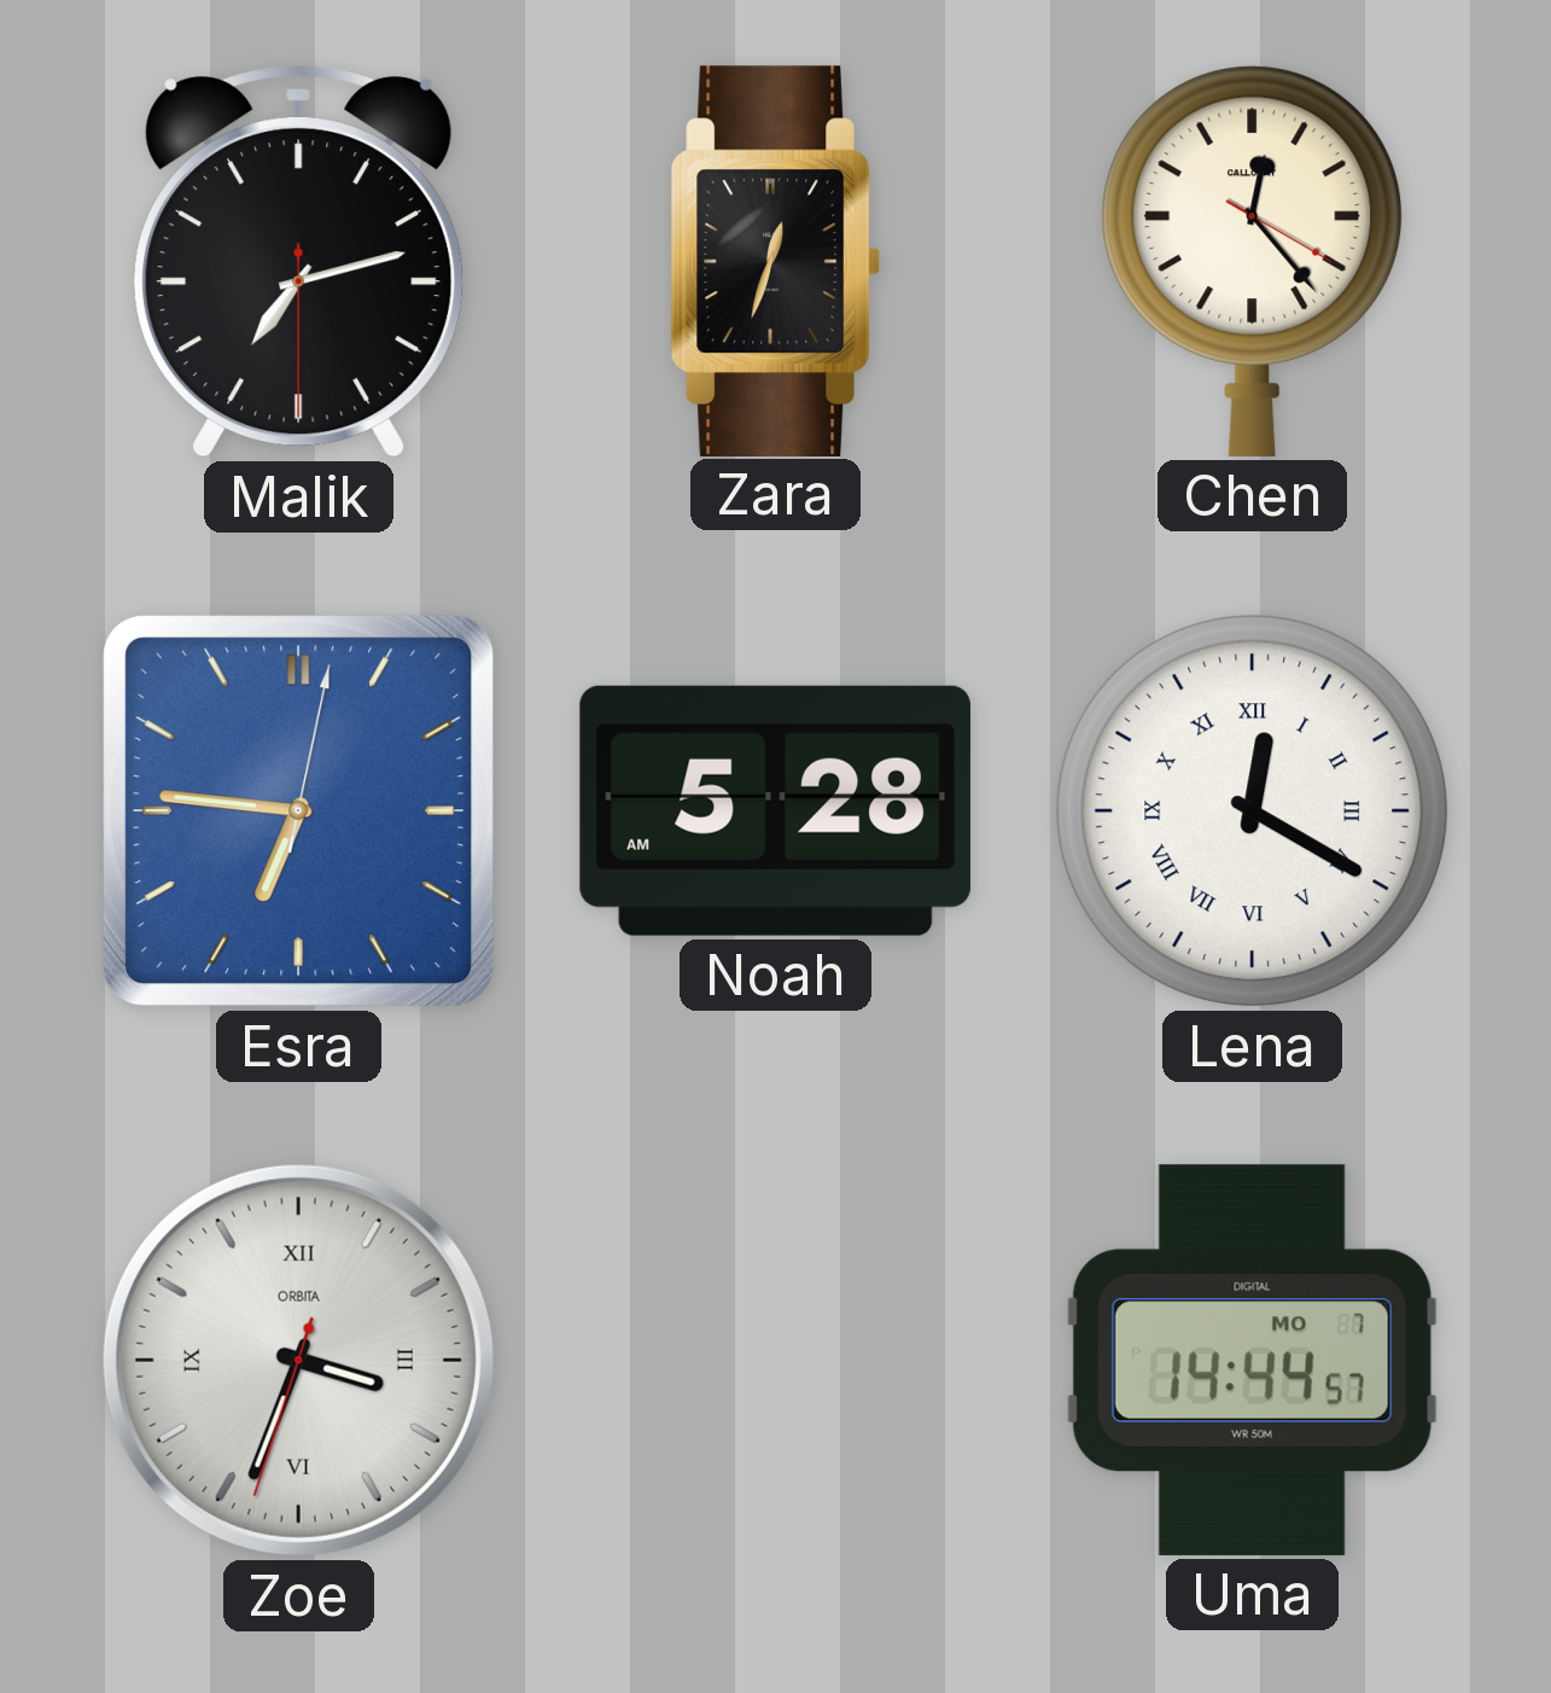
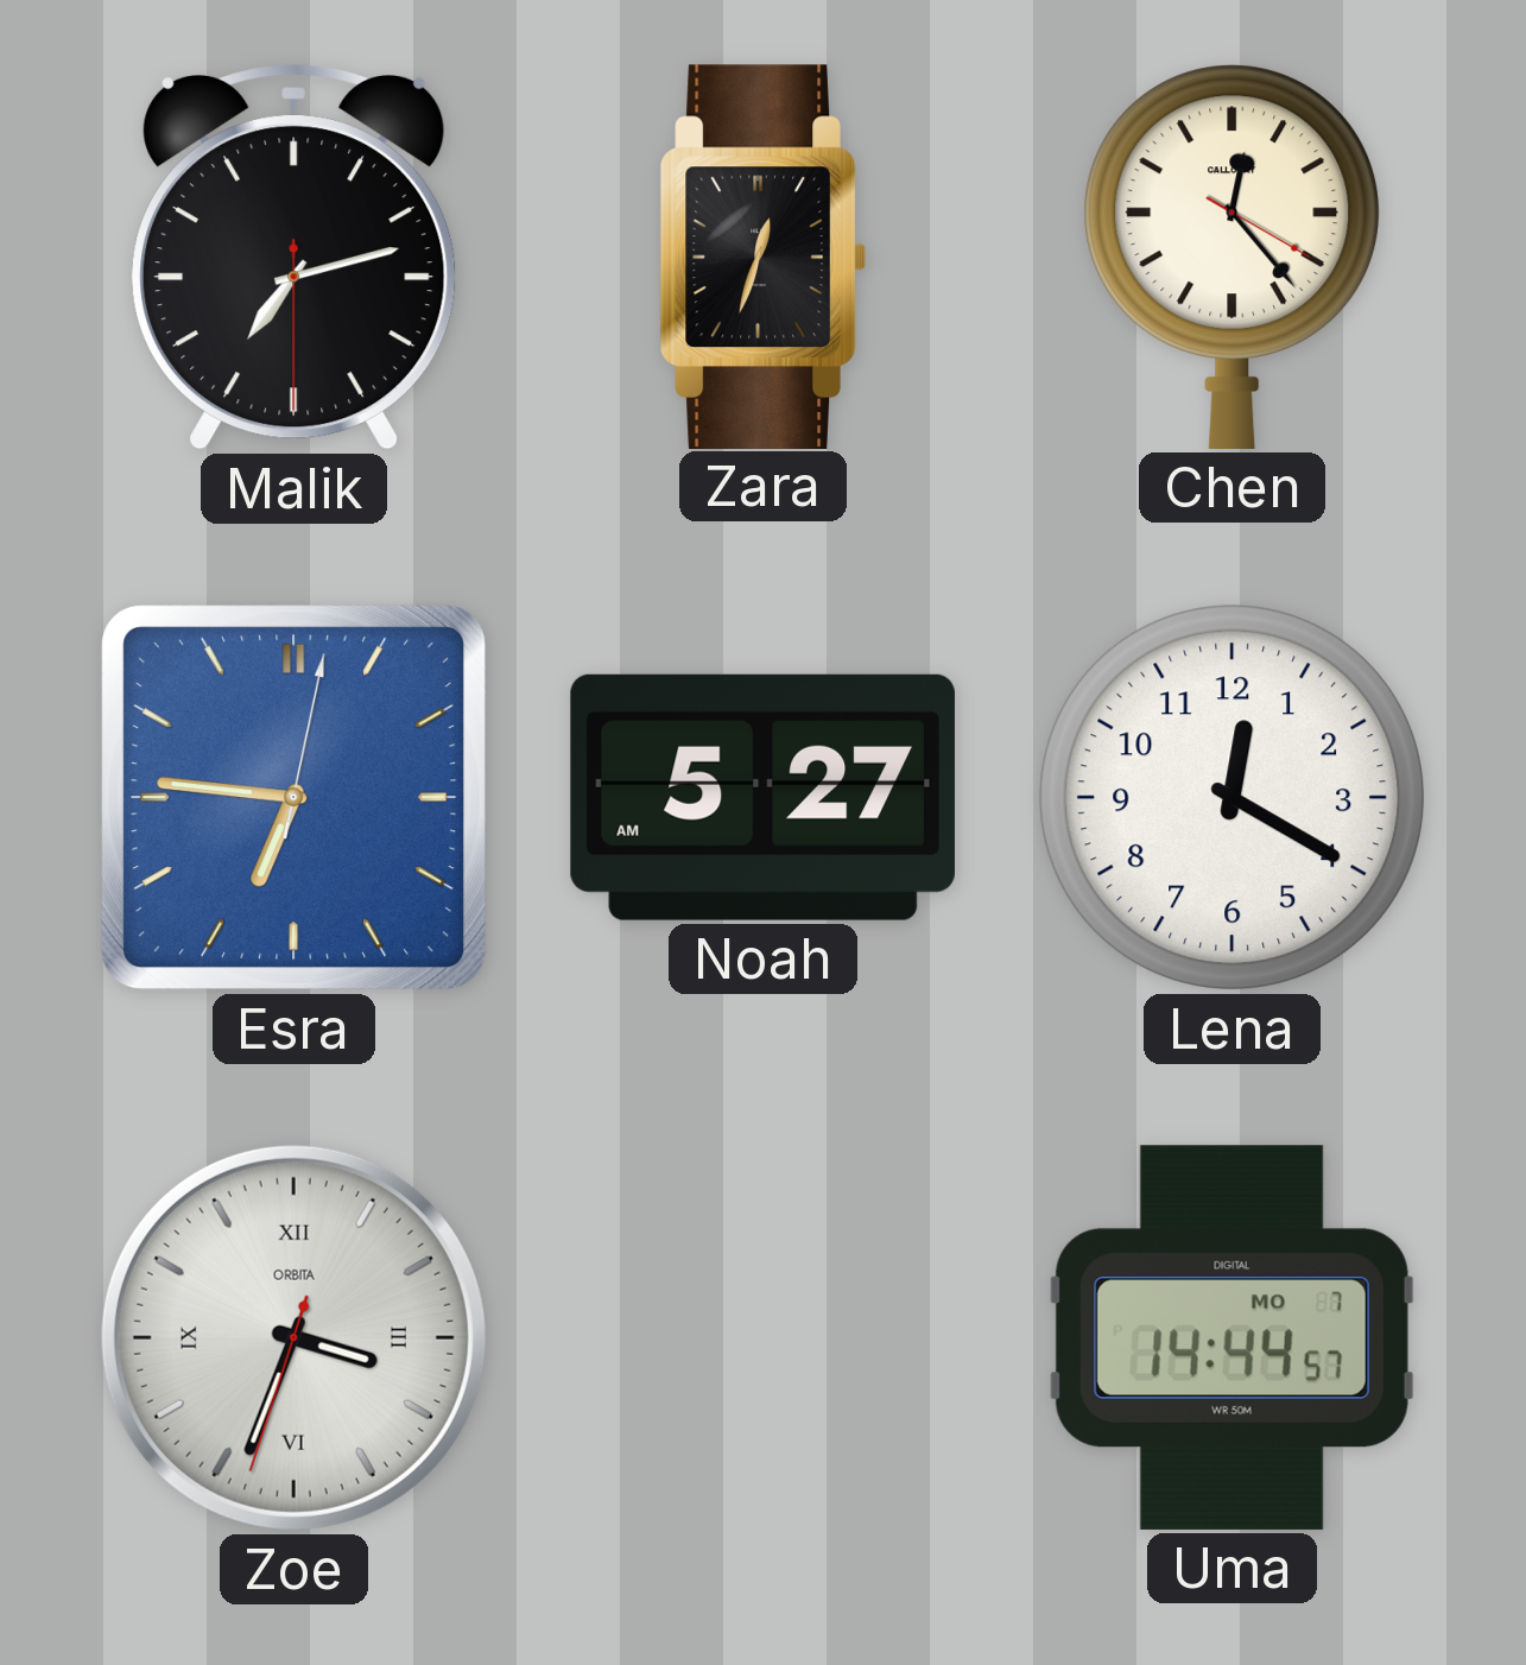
Noah: 5:28 -> 5:27 (762, 797)
Lena numerals: Roman -> Arabic (1233, 798)
